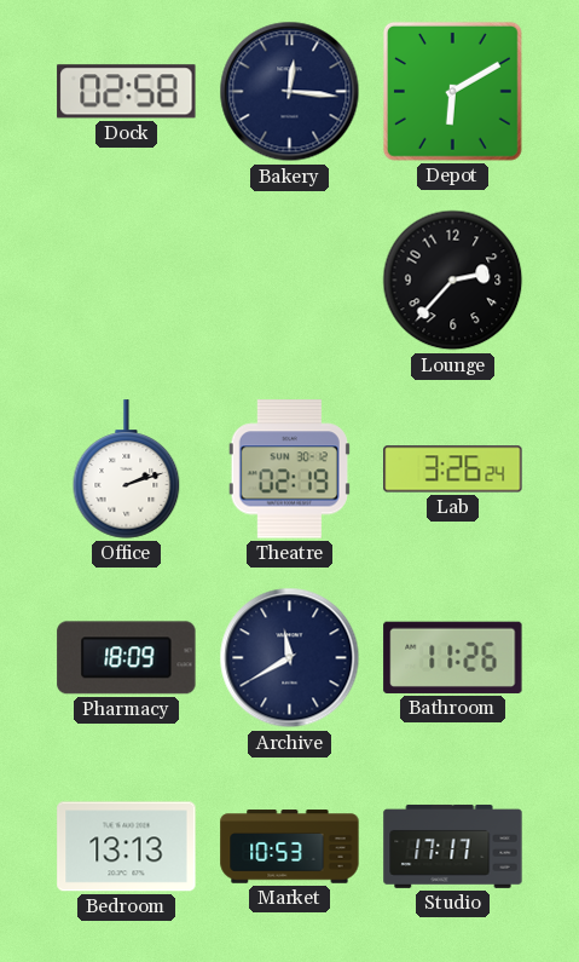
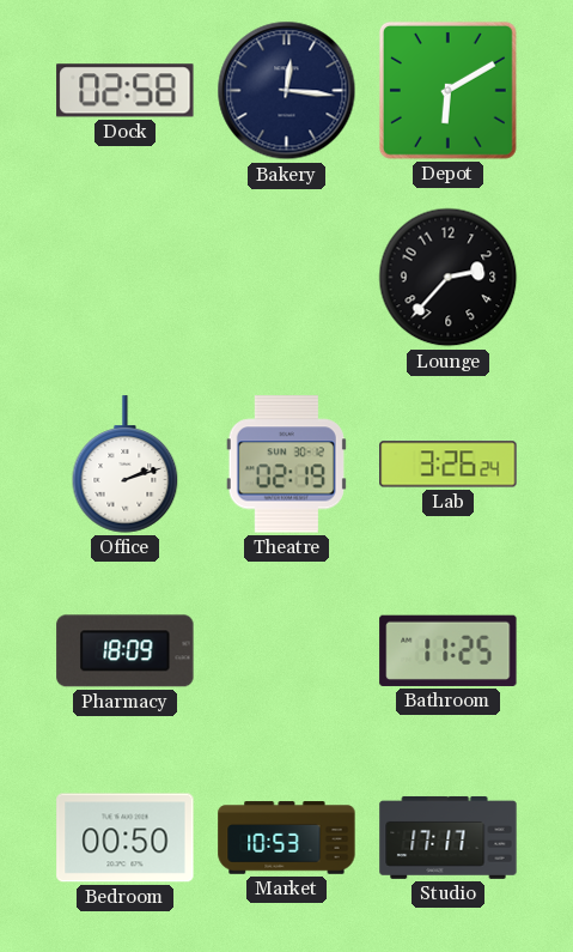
Archive: 11:40 -> none (290, 658)
Bathroom: 11:26 -> 11:25 (449, 650)
Bedroom: 13:13 -> 00:50 (126, 838)
